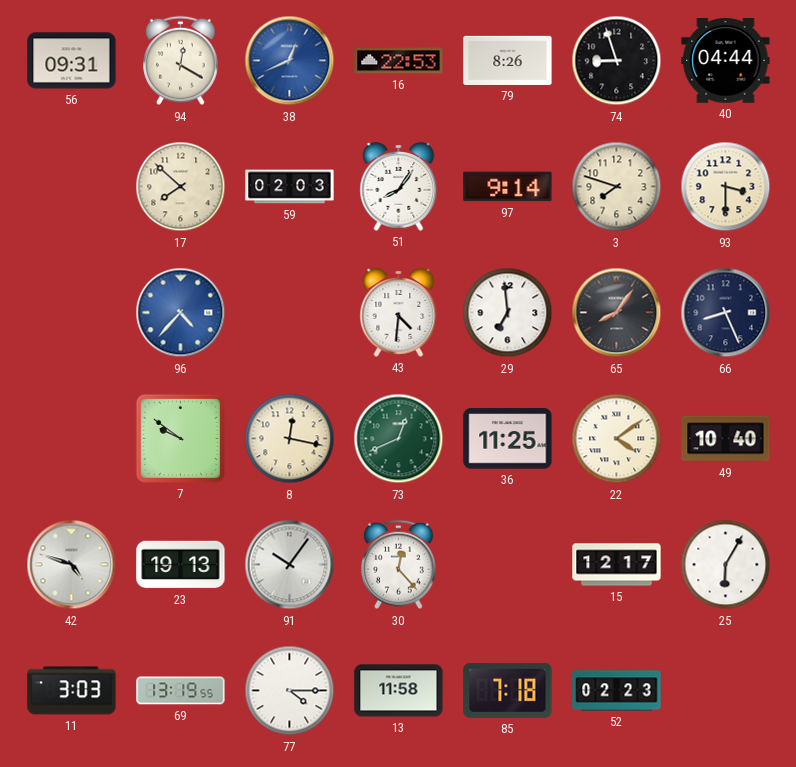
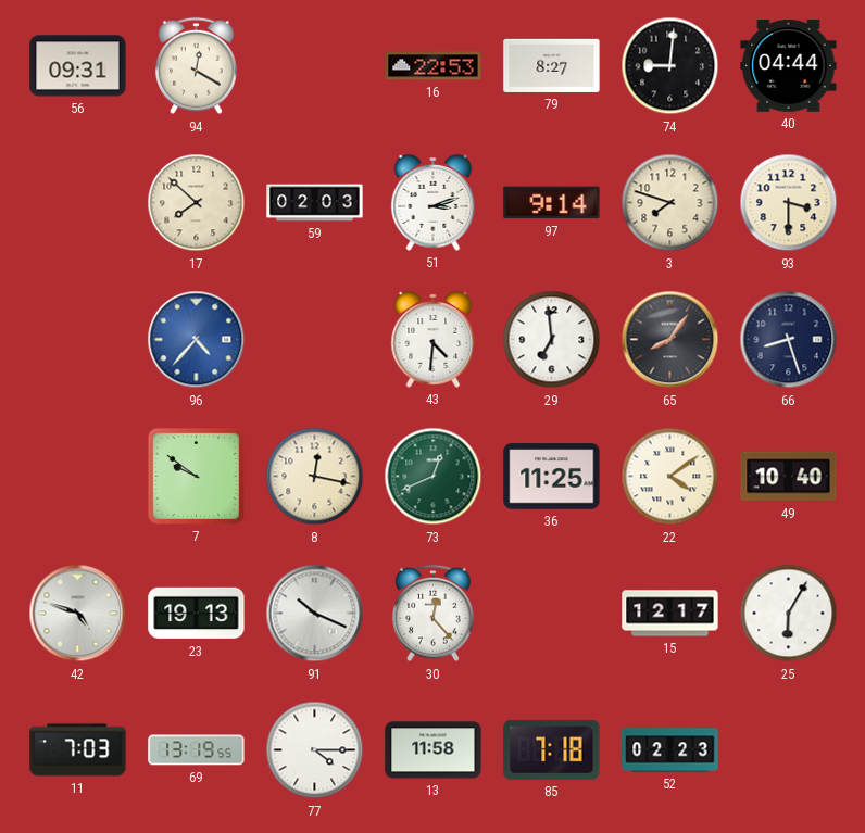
38: 12:41 -> none (290, 61)
79: 8:26 -> 8:27 (552, 65)
74: 8:57 -> 9:01 (670, 66)
51: 8:06 -> 3:12 (434, 202)
66: 8:26 -> 8:27 (789, 340)
91: 10:06 -> 10:19 (315, 614)
11: 3:03 -> 7:03 (78, 750)
